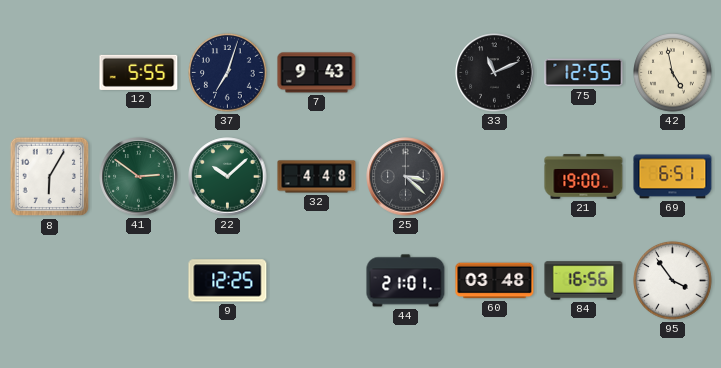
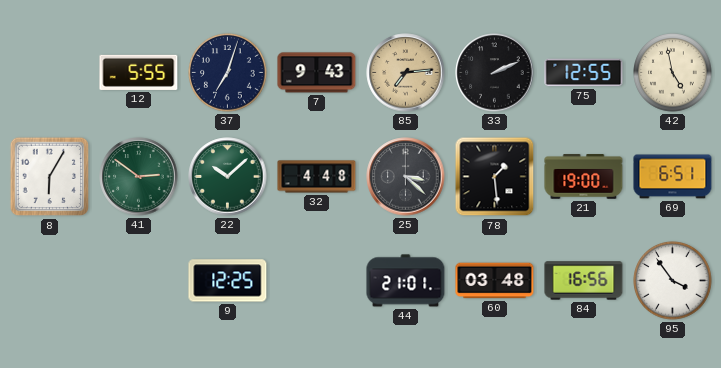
85: none -> 7:14 (406, 73)
33: 11:11 -> 2:11 (495, 73)
78: none -> 1:29 (495, 177)
